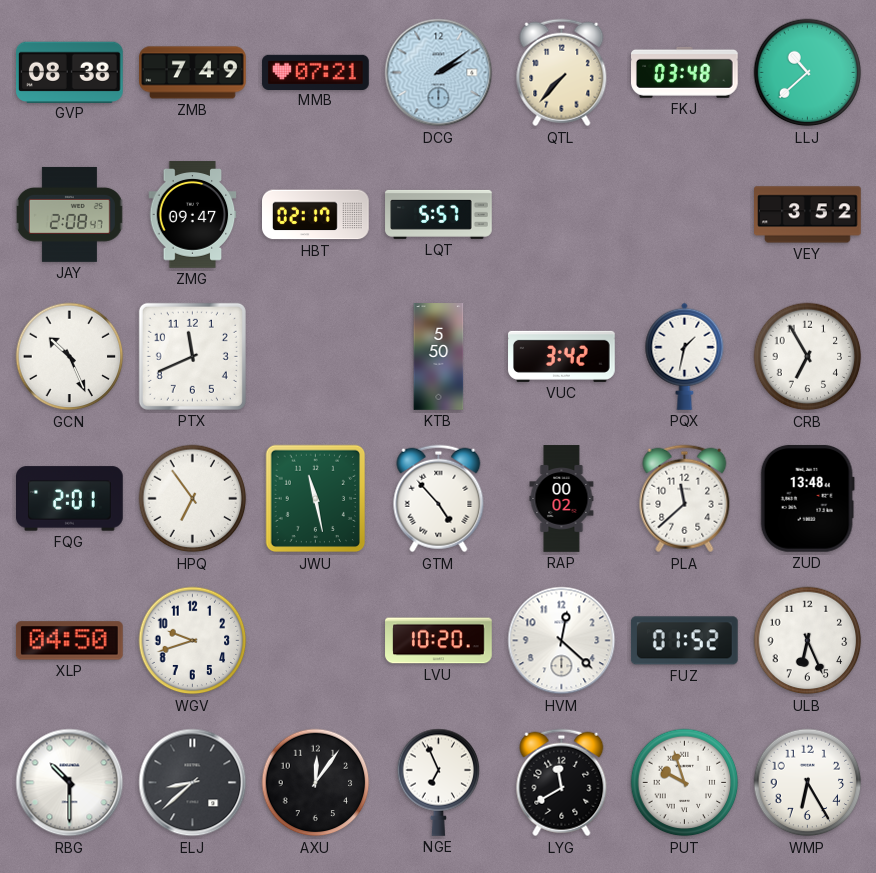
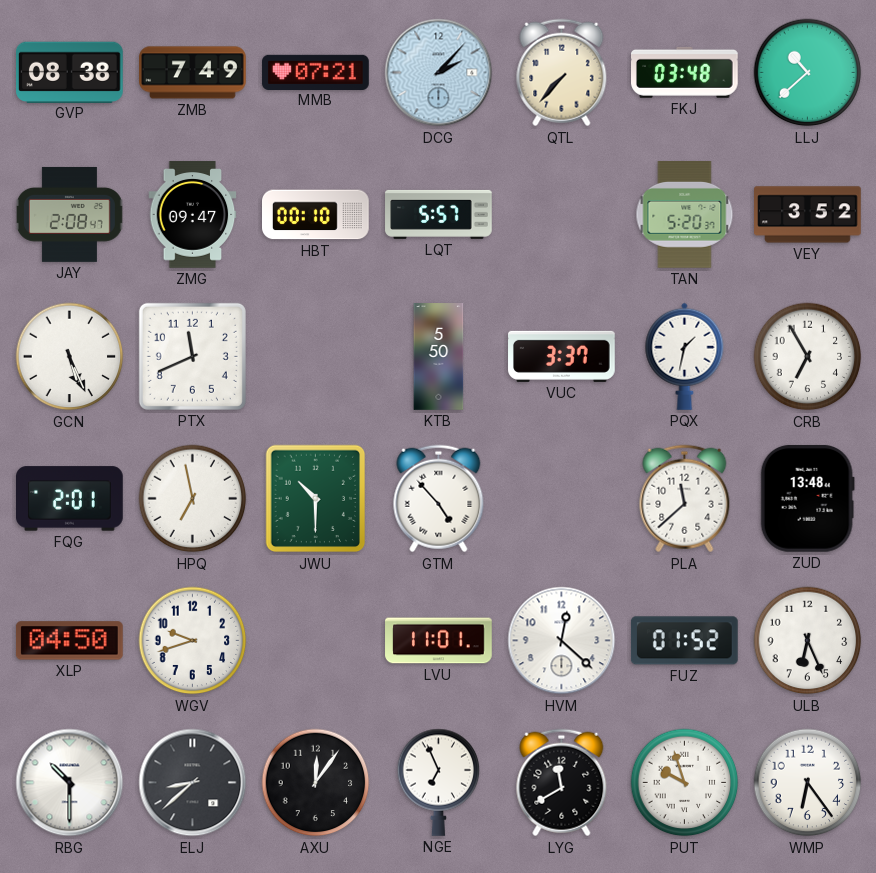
DCG: 2:09 -> 2:07 (439, 73)
HBT: 02:17 -> 00:10 (316, 215)
TAN: none -> 5:20 (685, 215)
GCN: 10:26 -> 5:26 (70, 357)
VUC: 3:42 -> 3:37 (562, 356)
HPQ: 6:54 -> 6:58 (193, 499)
JWU: 11:28 -> 10:30 (316, 499)
RAP: 00:02 -> none (562, 499)
LVU: 10:20 -> 11:01 (439, 641)
WMP: 6:25 -> 6:24 (808, 783)
